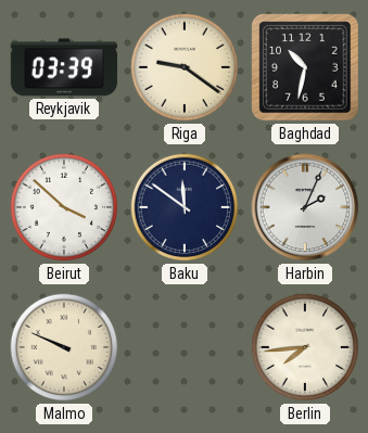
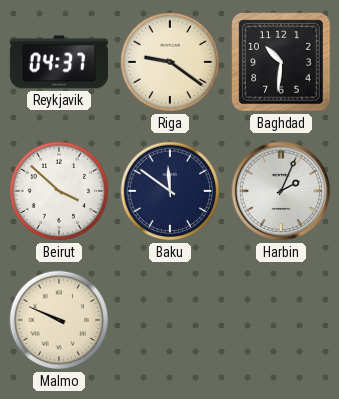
Reykjavik: 03:39 -> 04:37 (59, 62)
Baghdad: 10:32 -> 10:31 (281, 62)
Berlin: 7:44 -> none (305, 347)
